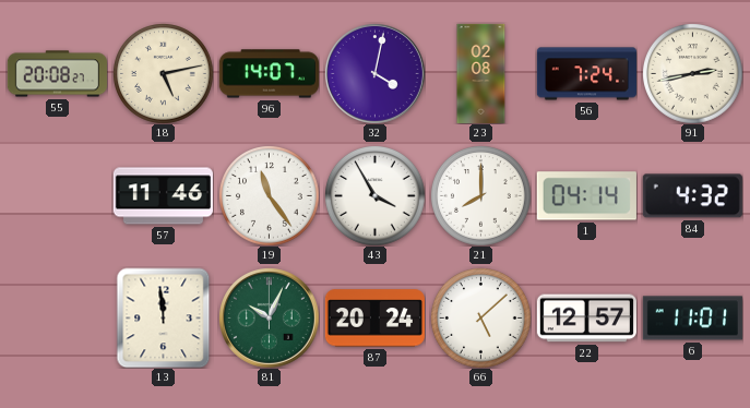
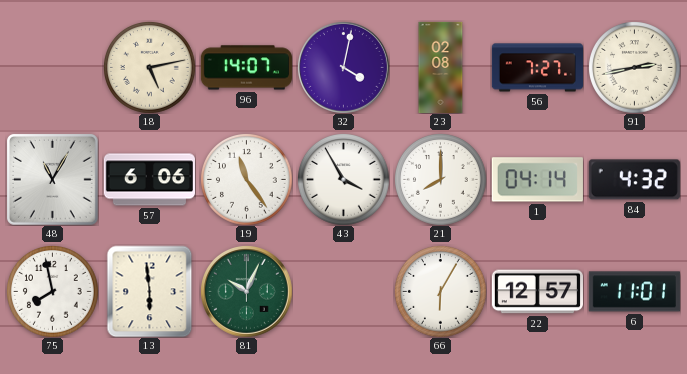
55: 20:08 -> none (57, 74)
56: 7:24 -> 7:27 (537, 68)
48: none -> 11:05 (52, 179)
57: 11:46 -> 6:06 (149, 180)
75: none -> 7:58 (53, 292)
13: 11:59 -> 5:59 (150, 291)
87: 20:24 -> none (374, 319)
66: 5:08 -> 6:05 (441, 292)
